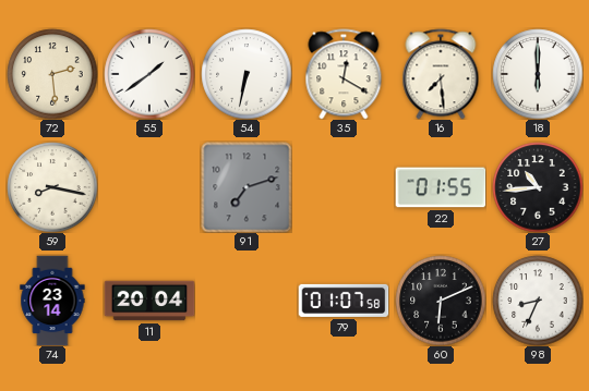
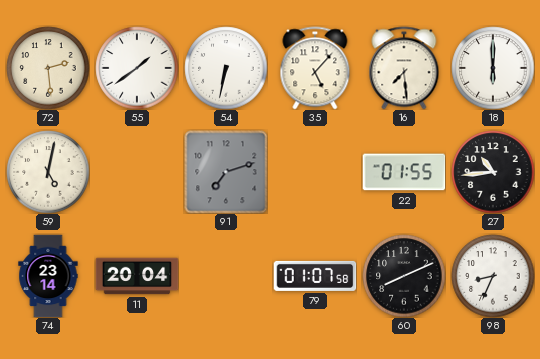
35: 12:20 -> 5:07 (315, 68)
59: 8:17 -> 5:02 (48, 172)
60: 6:11 -> 8:11 (404, 276)
